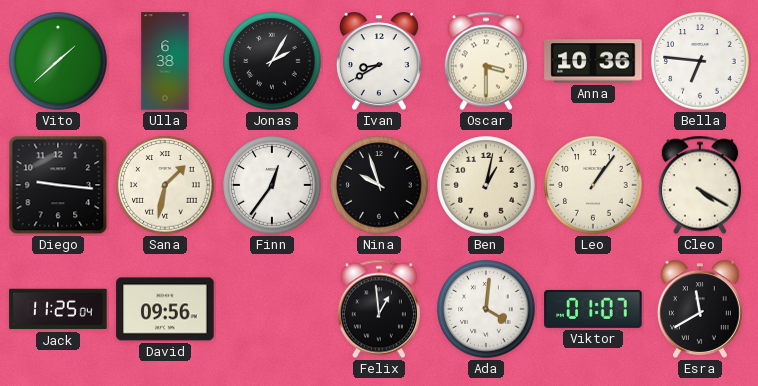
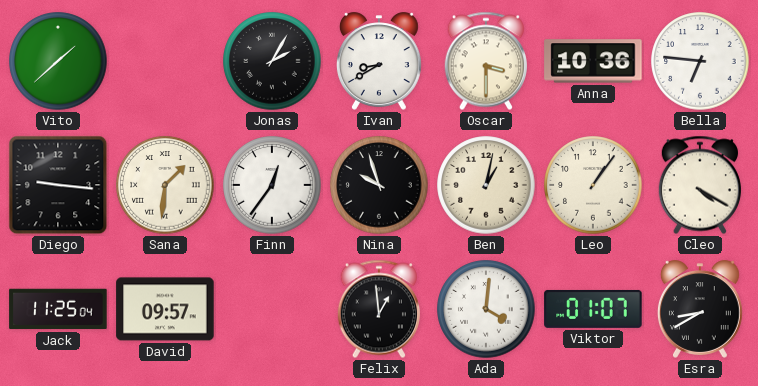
Ulla: 6:38 -> none (165, 61)
Sana: 1:32 -> 1:31 (165, 185)
David: 09:56 -> 09:57 (165, 309)
Esra: 11:40 -> 8:40 (700, 309)
